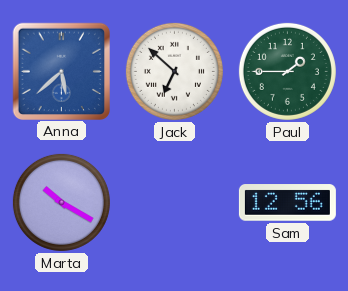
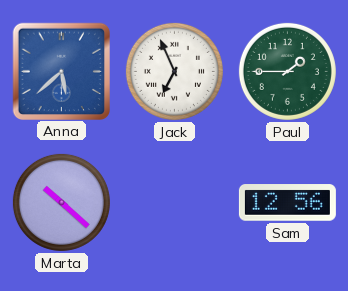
Jack: 6:52 -> 6:56 (174, 71)
Marta: 10:20 -> 10:22 (61, 202)
